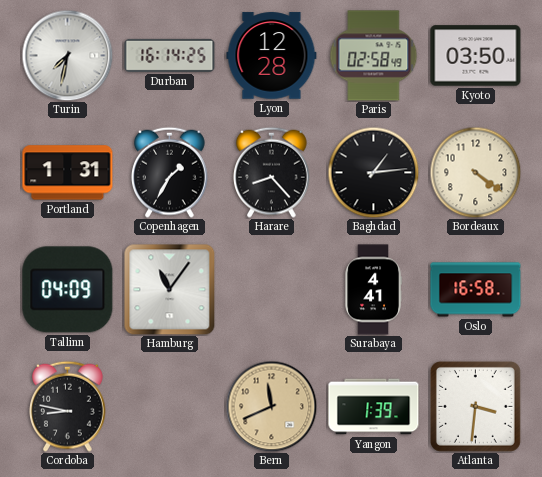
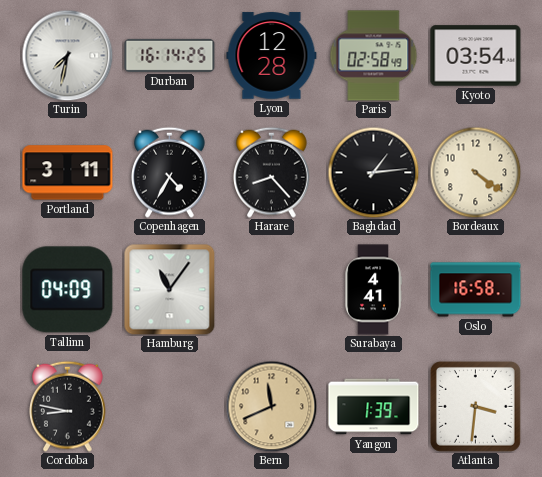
Kyoto: 03:50 -> 03:54 (476, 56)
Portland: 1:31 -> 3:11 (68, 173)
Copenhagen: 1:35 -> 4:35 (170, 172)
